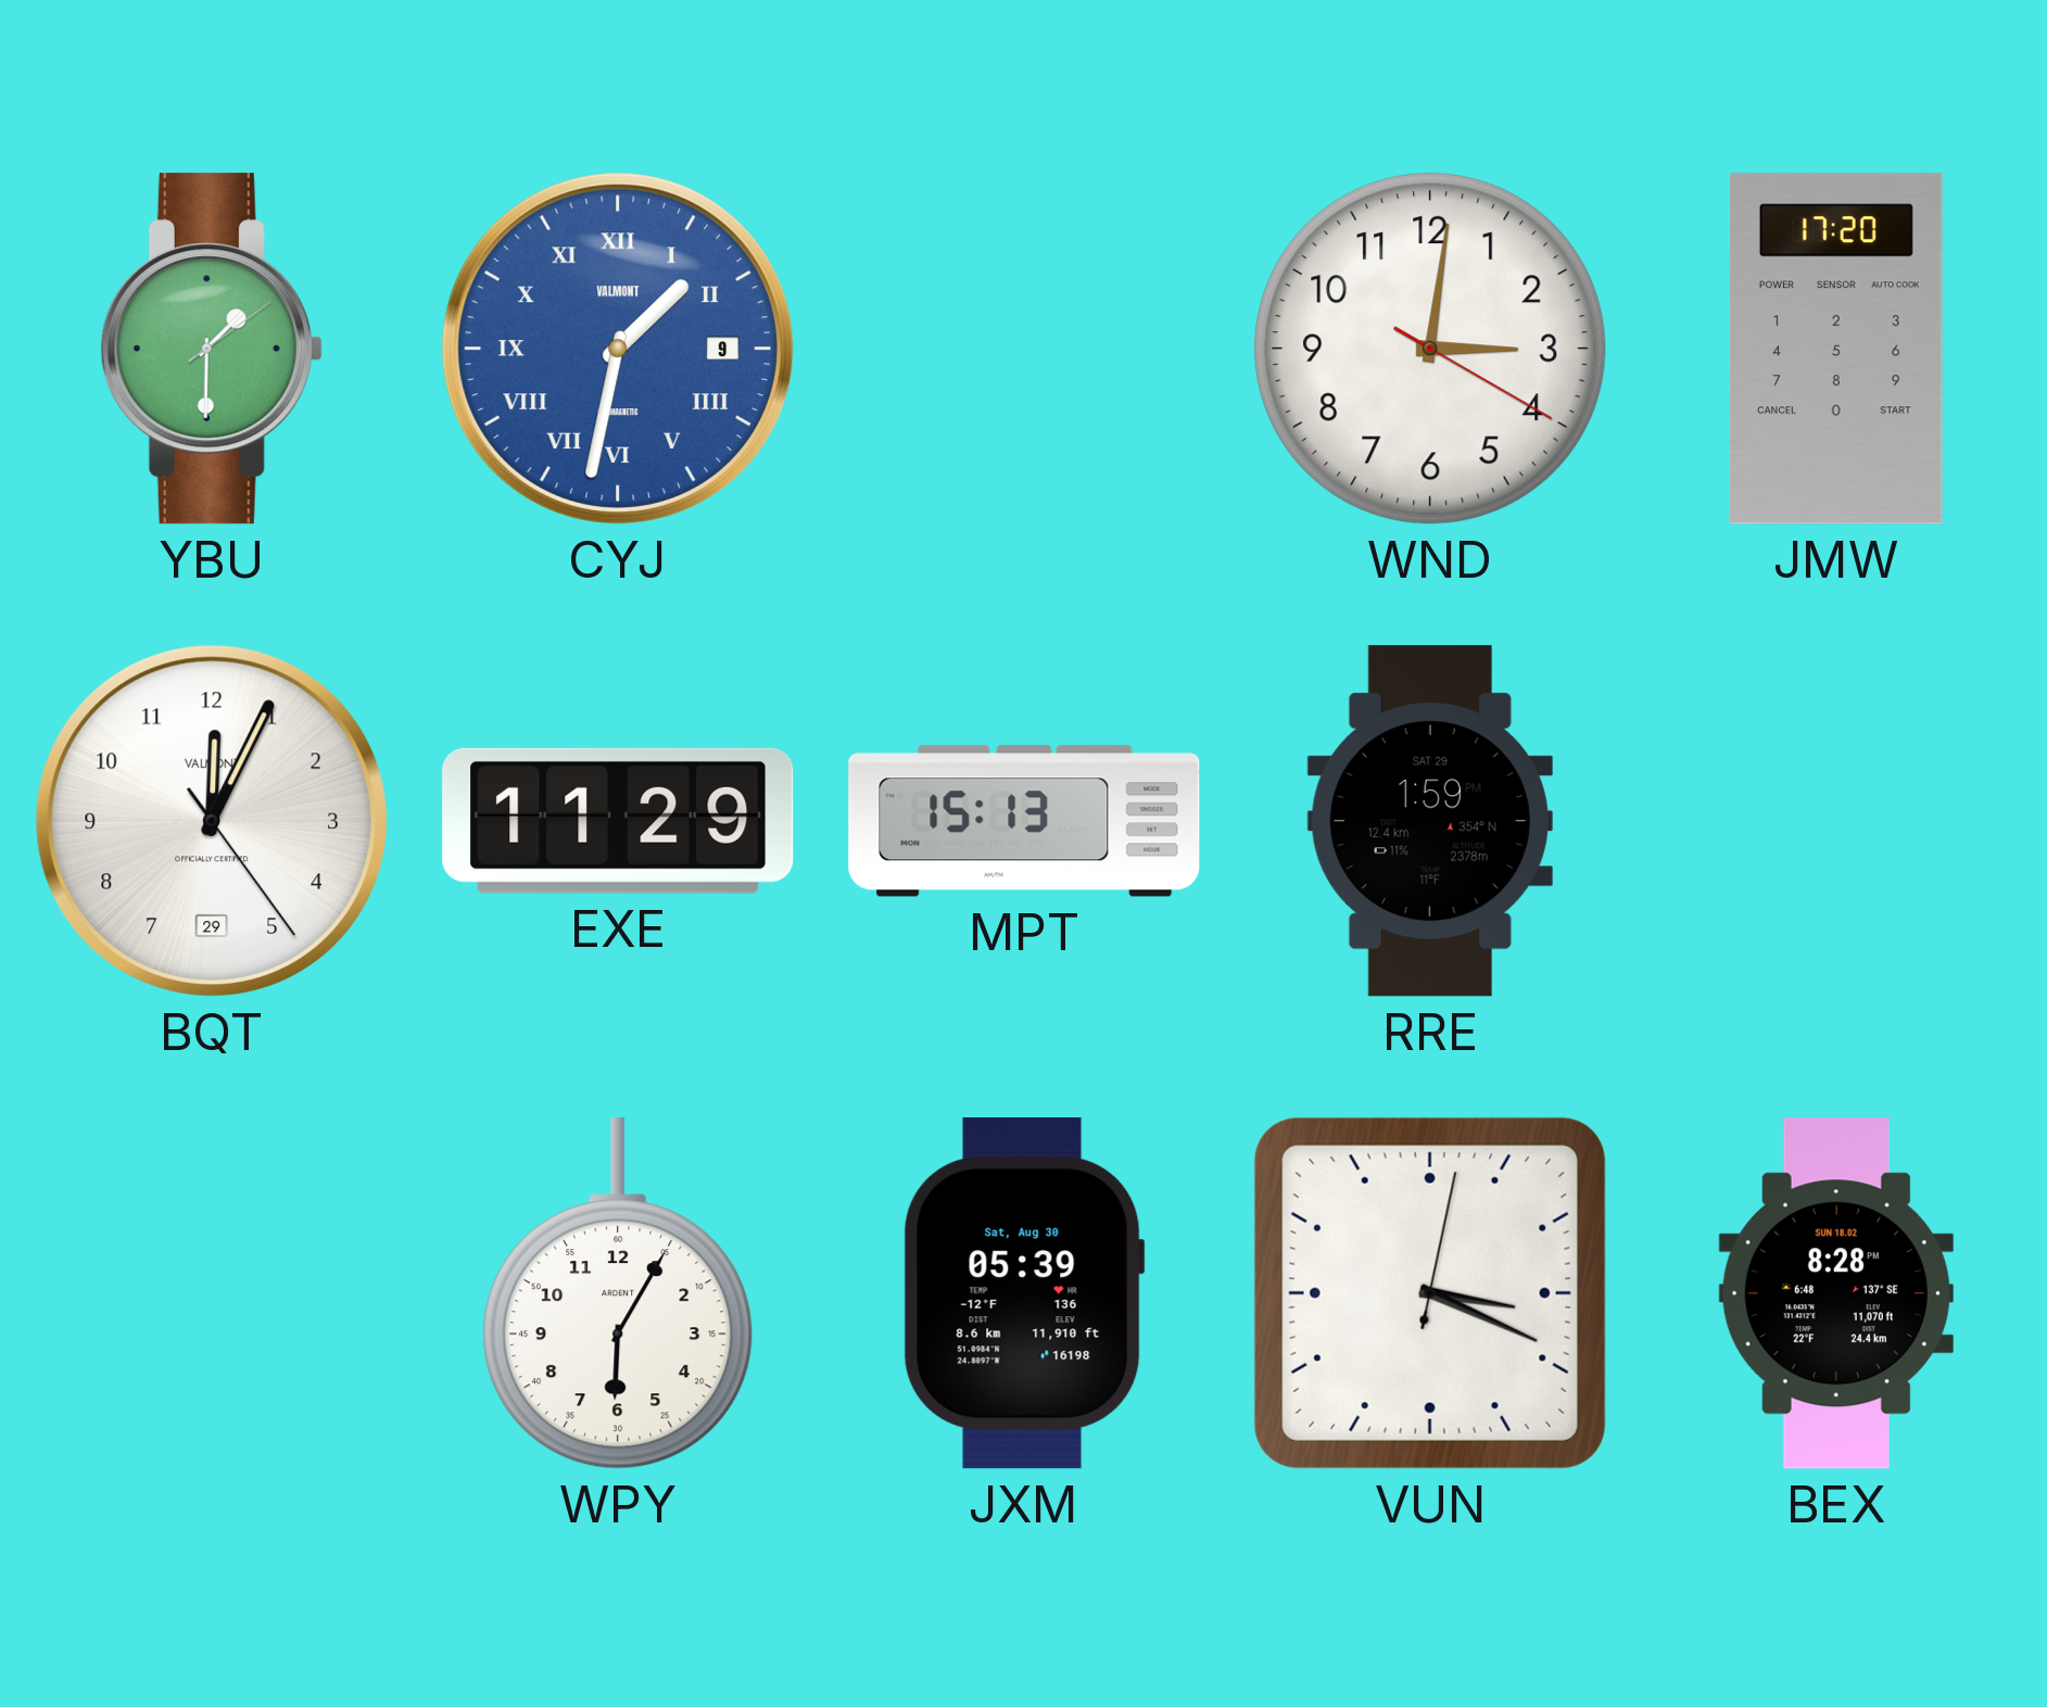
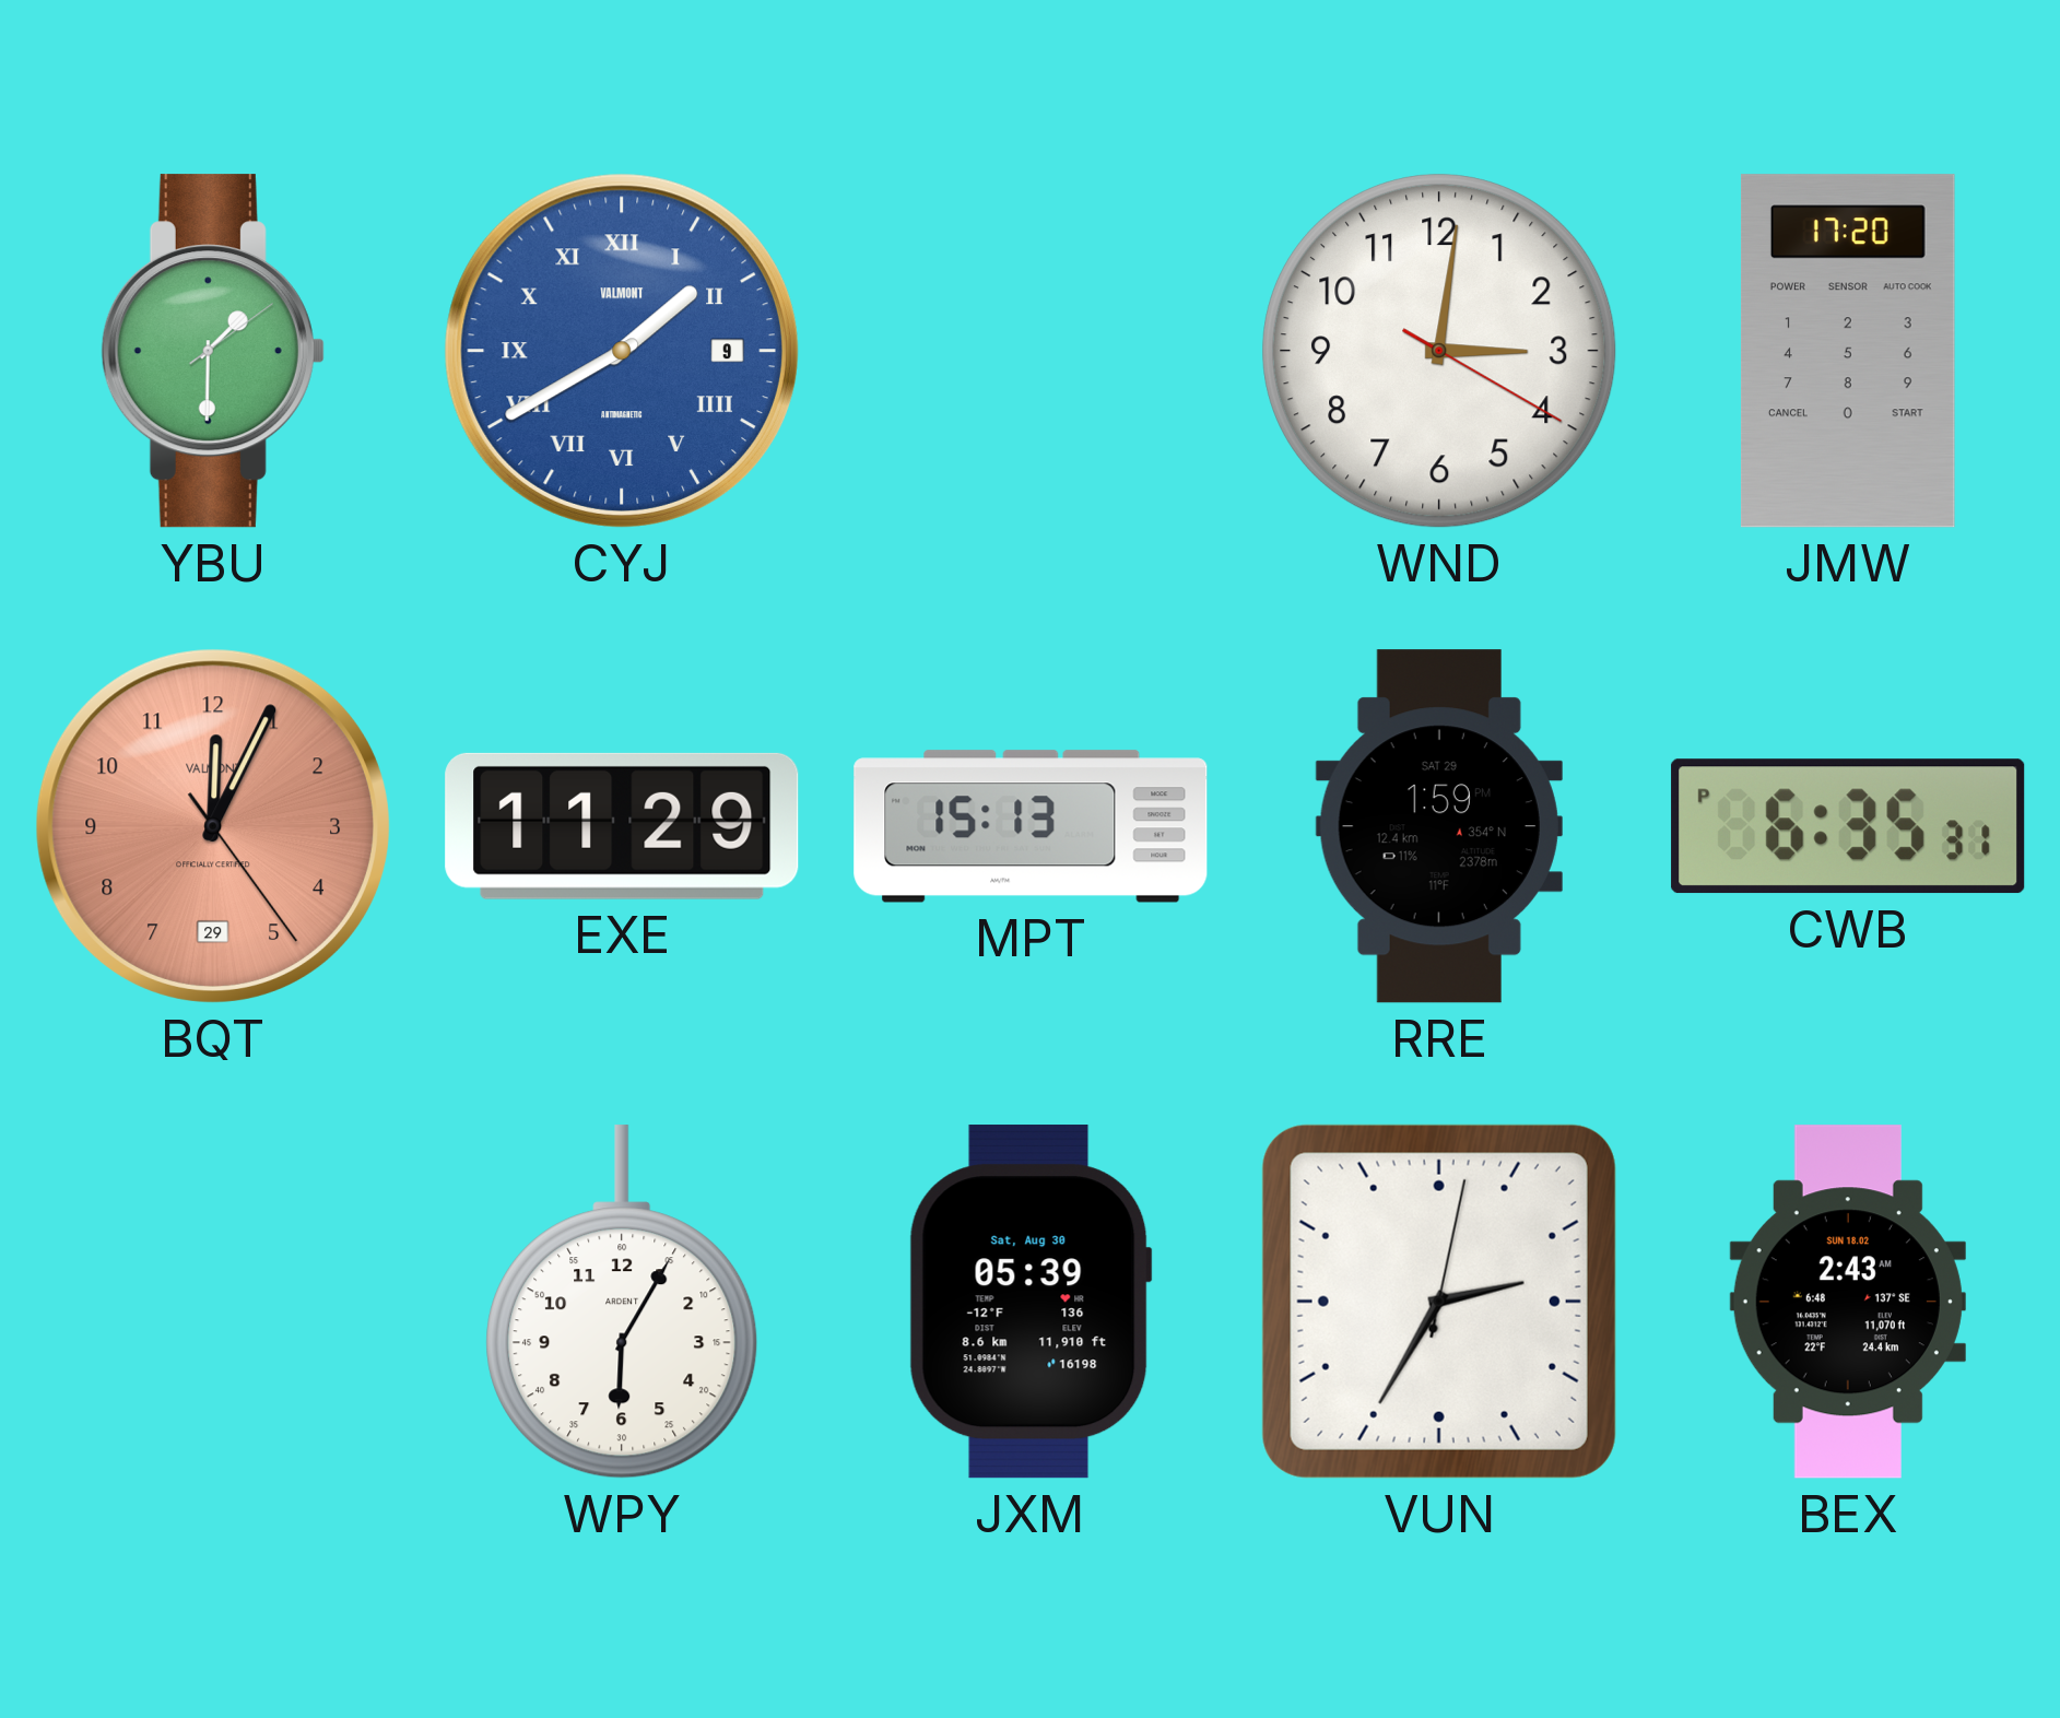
CYJ: 1:32 -> 1:40 (622, 351)
BQT dial: white -> salmon (213, 826)
CWB: none -> 6:35 (1848, 826)
VUN: 3:19 -> 2:35 (1439, 1302)
BEX: 8:28 -> 2:43 (1848, 1302)
